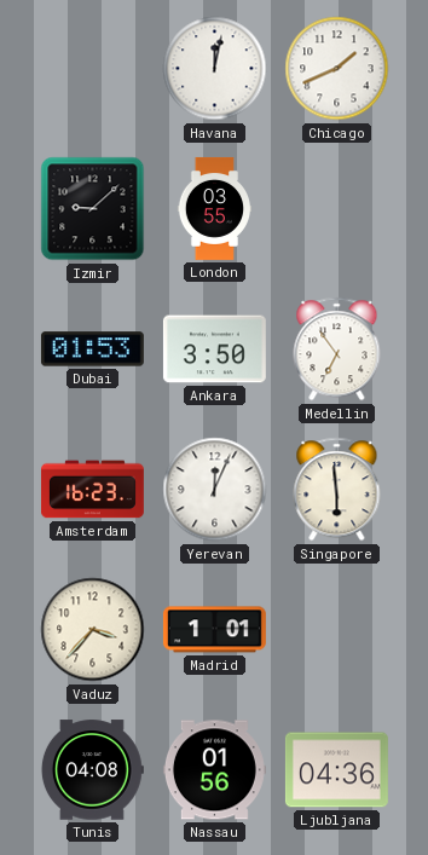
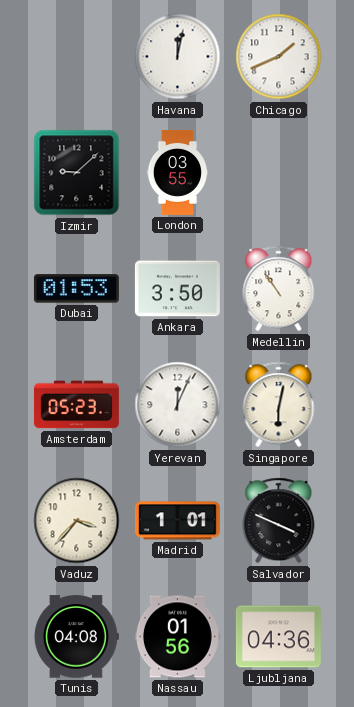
Medellin: 6:54 -> 10:54 (279, 289)
Amsterdam: 16:23 -> 05:23 (76, 405)
Singapore: 5:59 -> 6:02 (279, 405)
Salvador: none -> 3:49 (279, 521)
